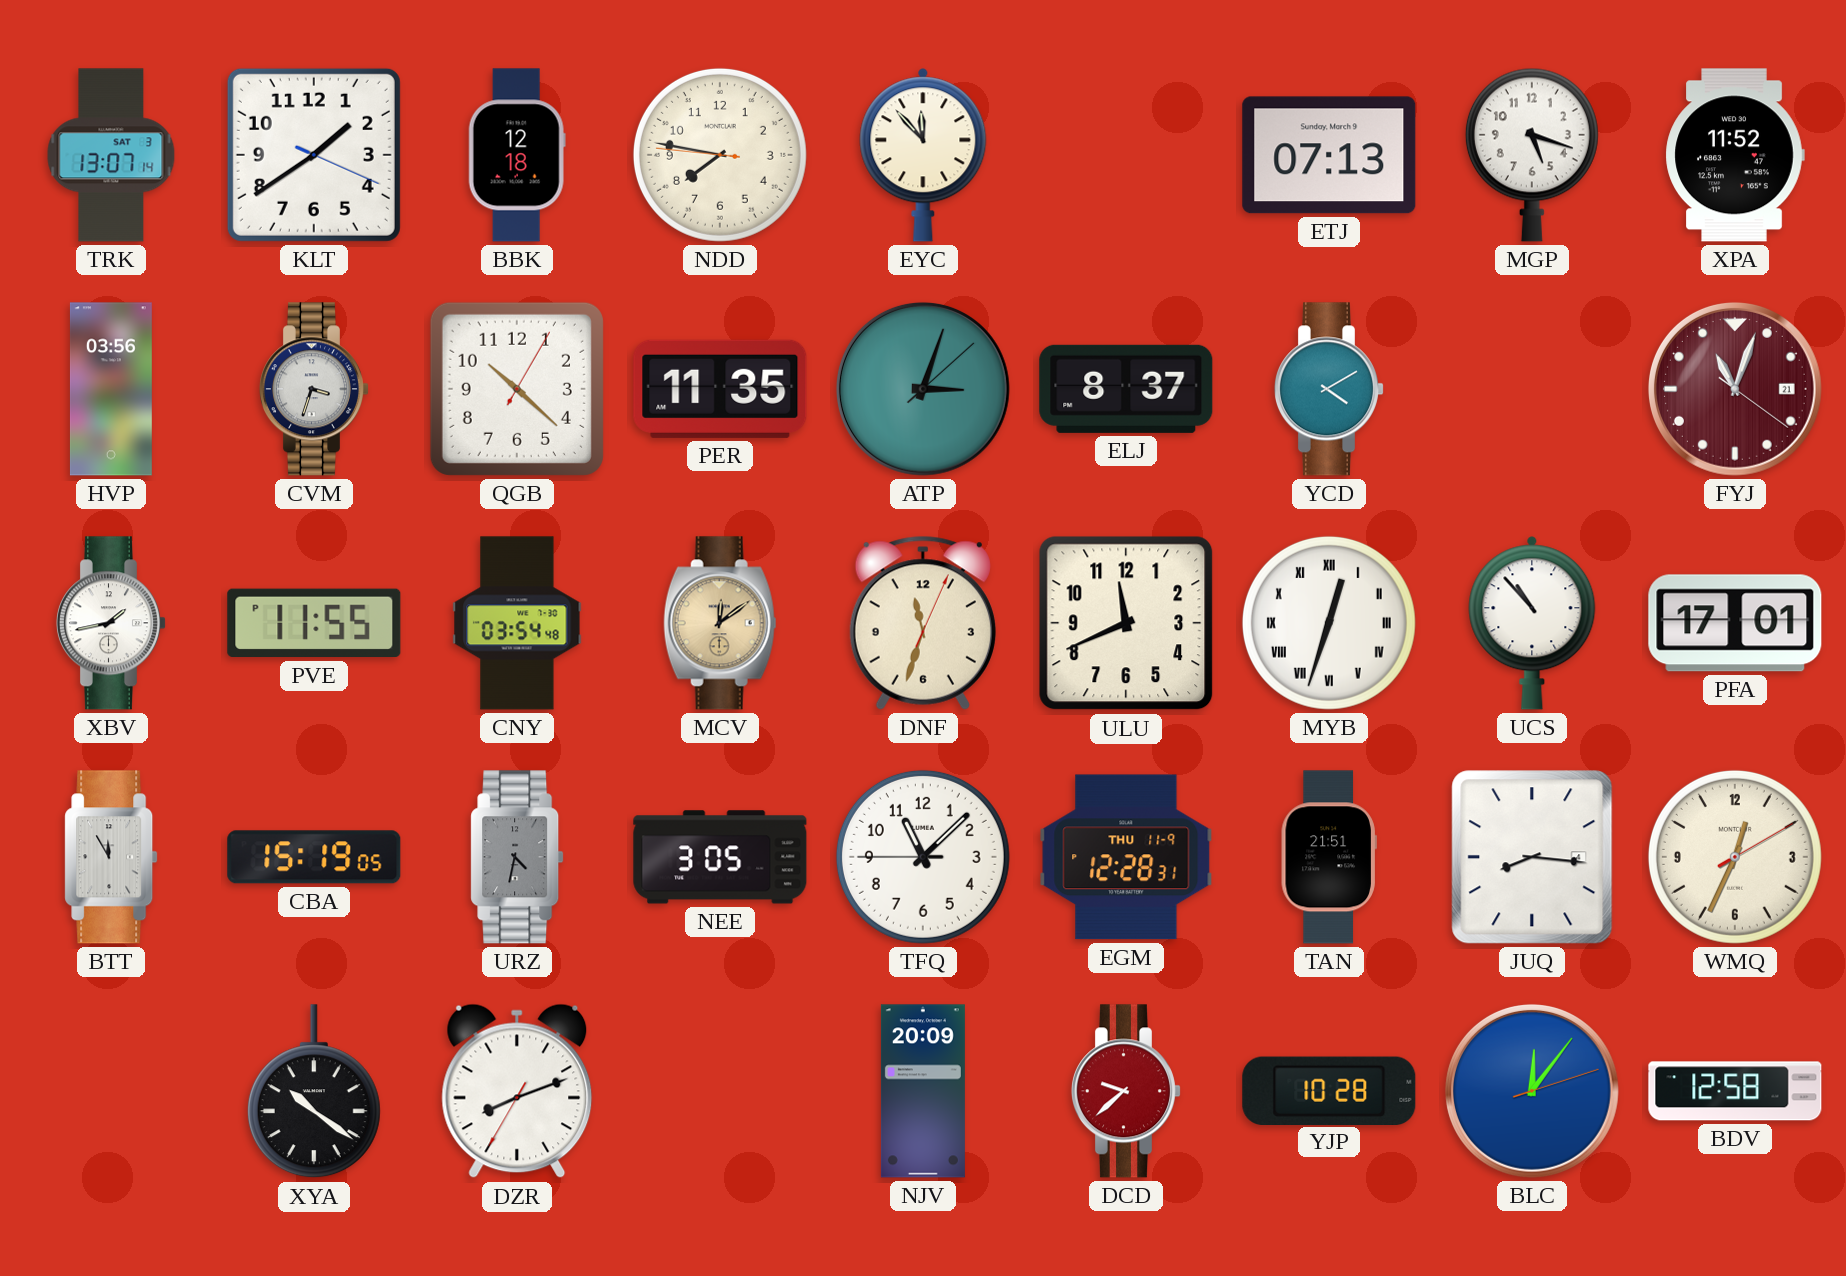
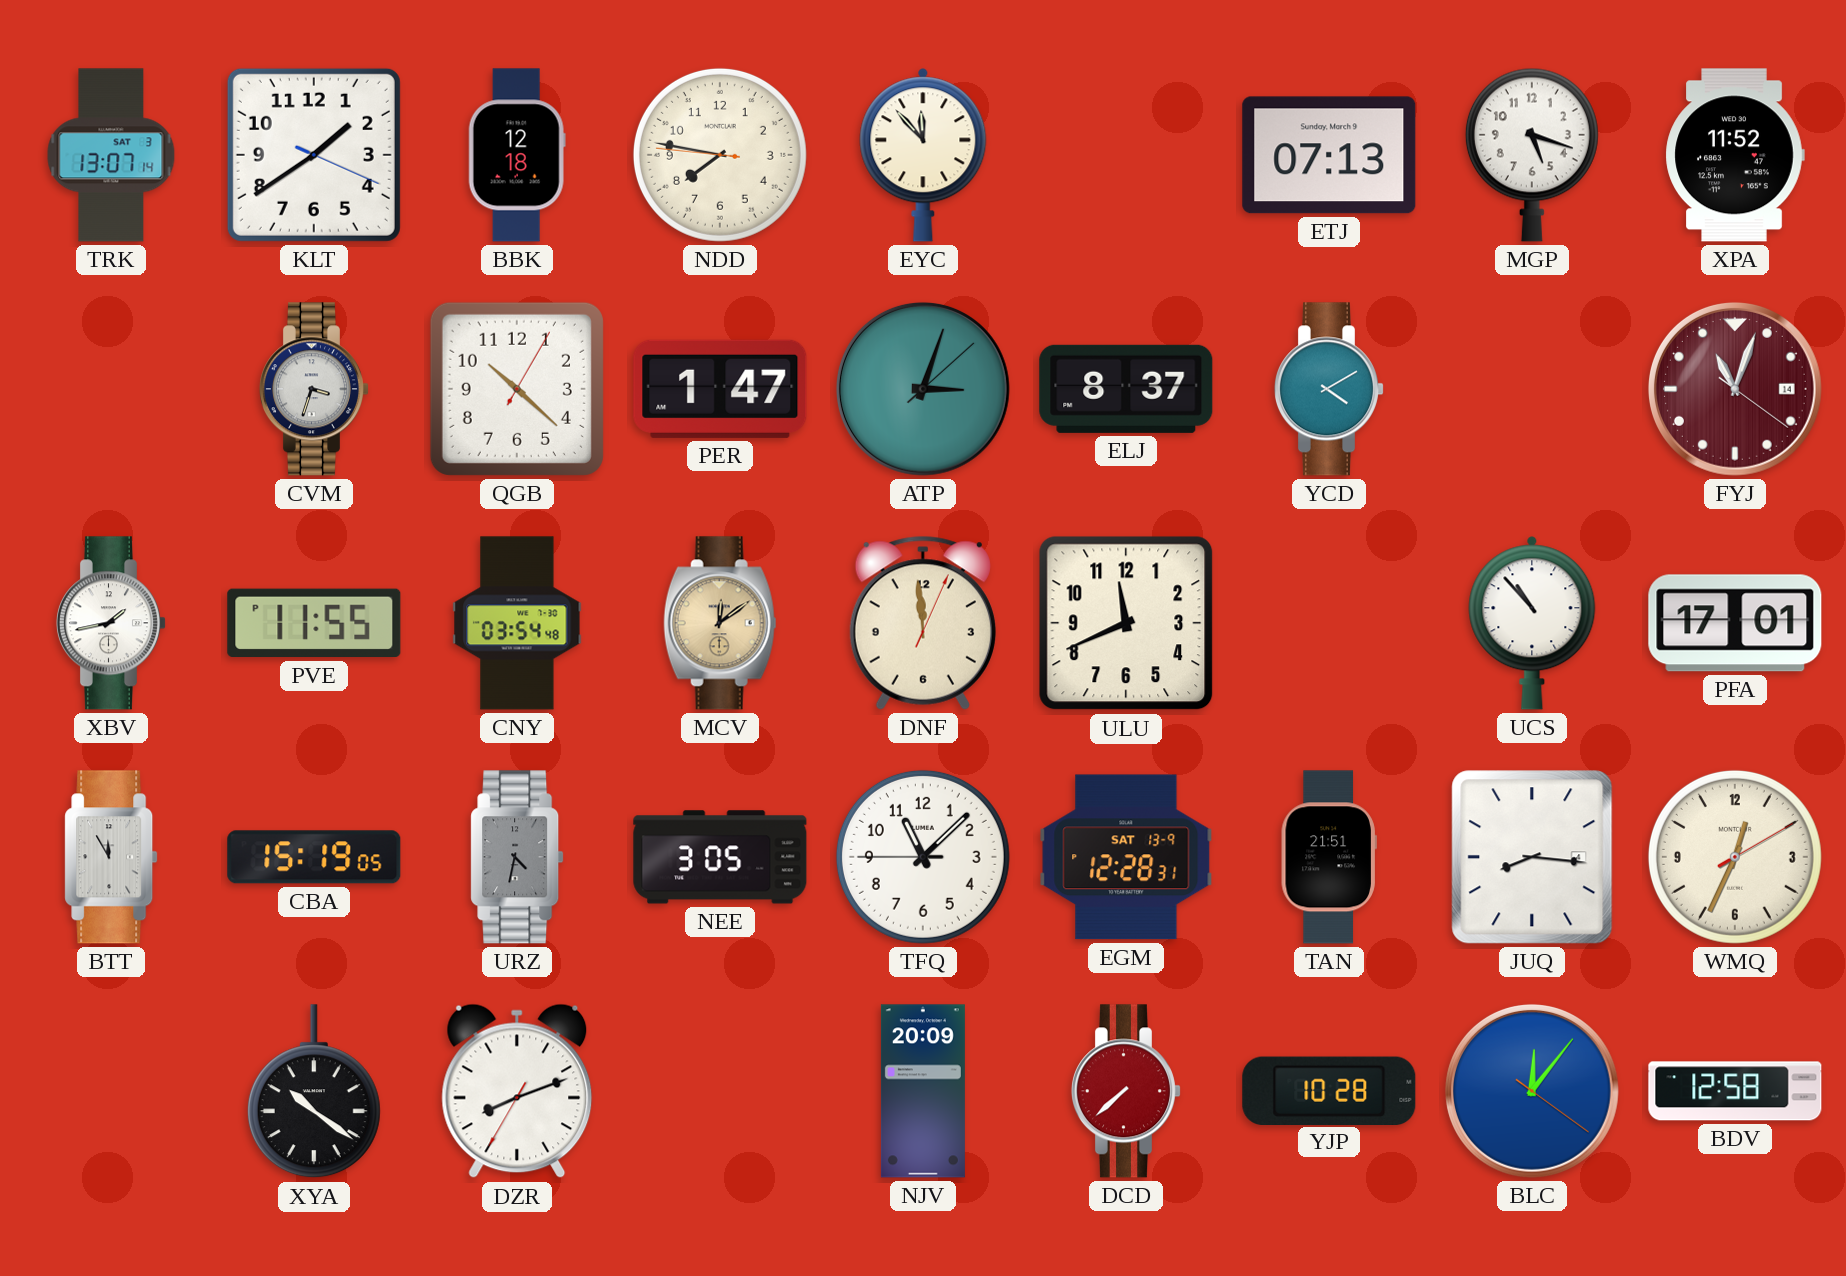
HVP: 03:56 -> none (111, 389)
PER: 11:35 -> 1:47 (720, 389)
FYJ date: 21 -> 14 (1735, 389)
DNF: 11:33 -> 11:59 (923, 623)
MYB: 12:33 -> none (1329, 623)
EGM date: THU 11-9 -> SAT 13-9 (1126, 857)
DCD: 9:38 -> 7:38 (1126, 1091)
BLC: 12:06:12 -> 12:06:21 (1532, 1091)
